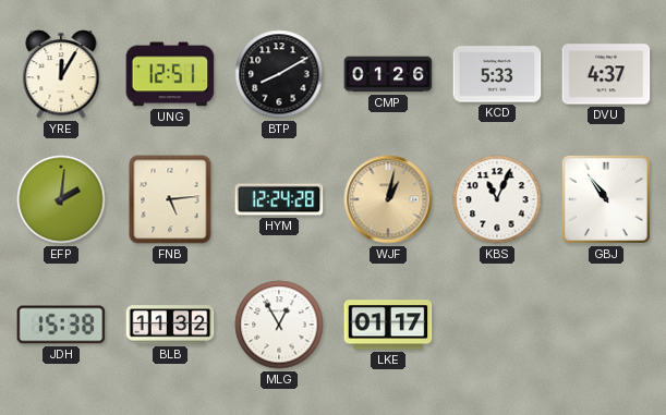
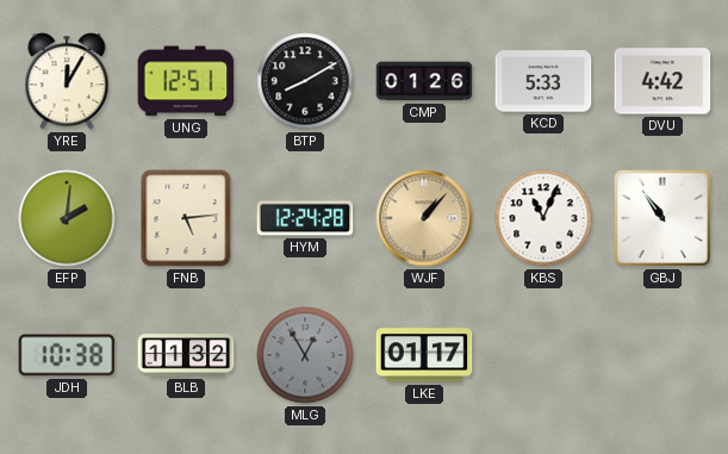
DVU: 4:37 -> 4:42 (662, 81)
WJF: 1:02 -> 1:07 (424, 218)
JDH: 15:38 -> 10:38 (67, 355)
MLG dial: white -> grey (305, 355)
